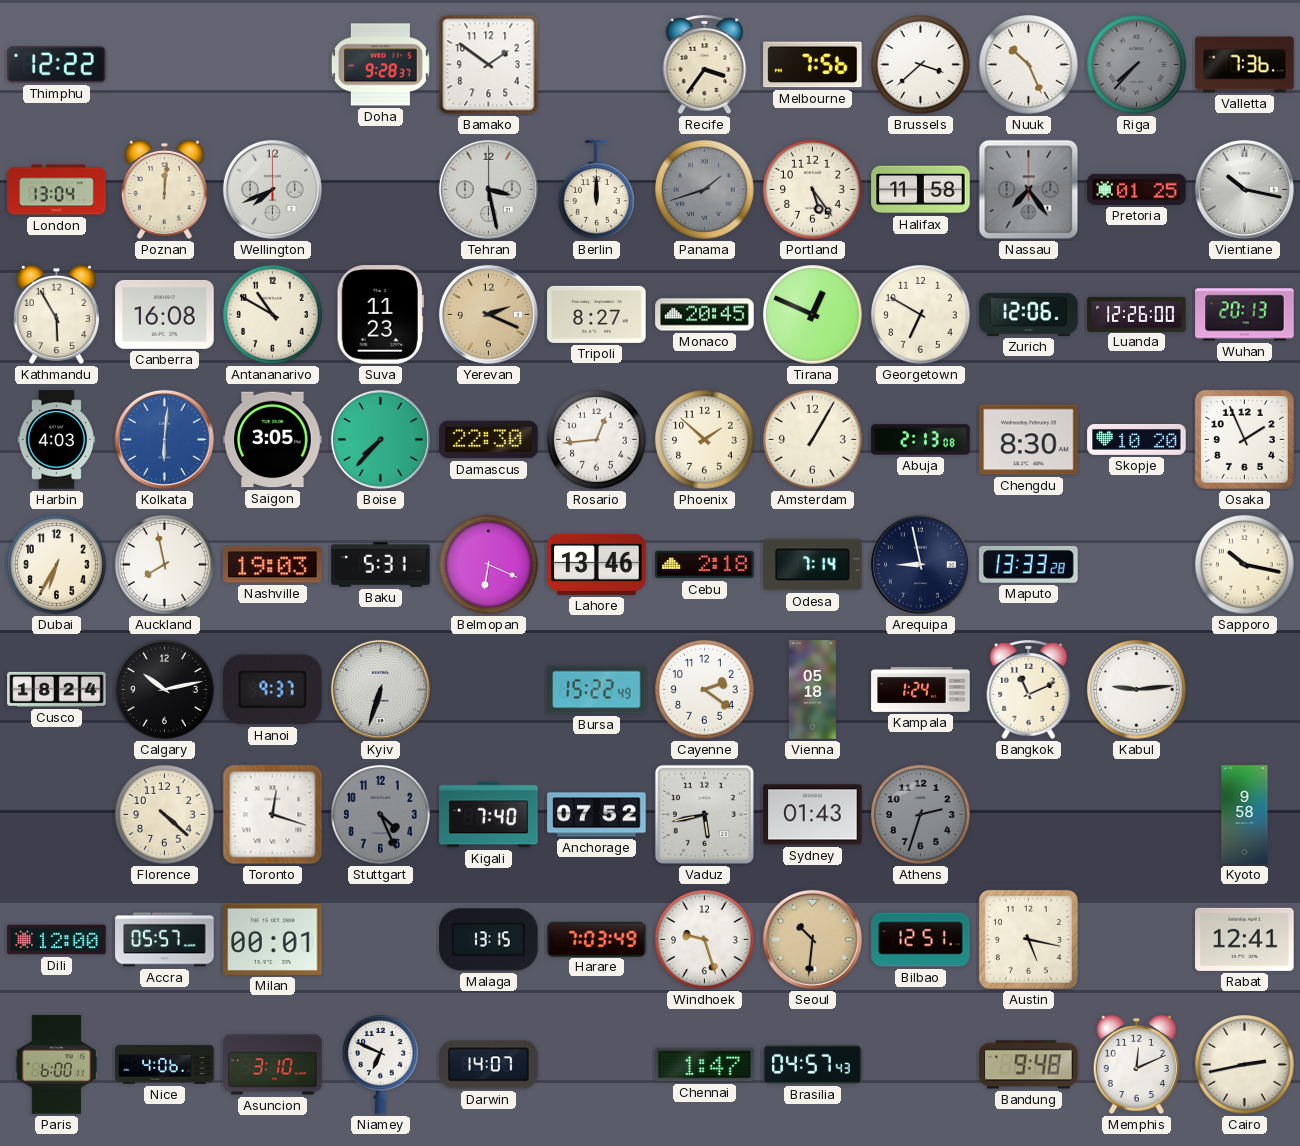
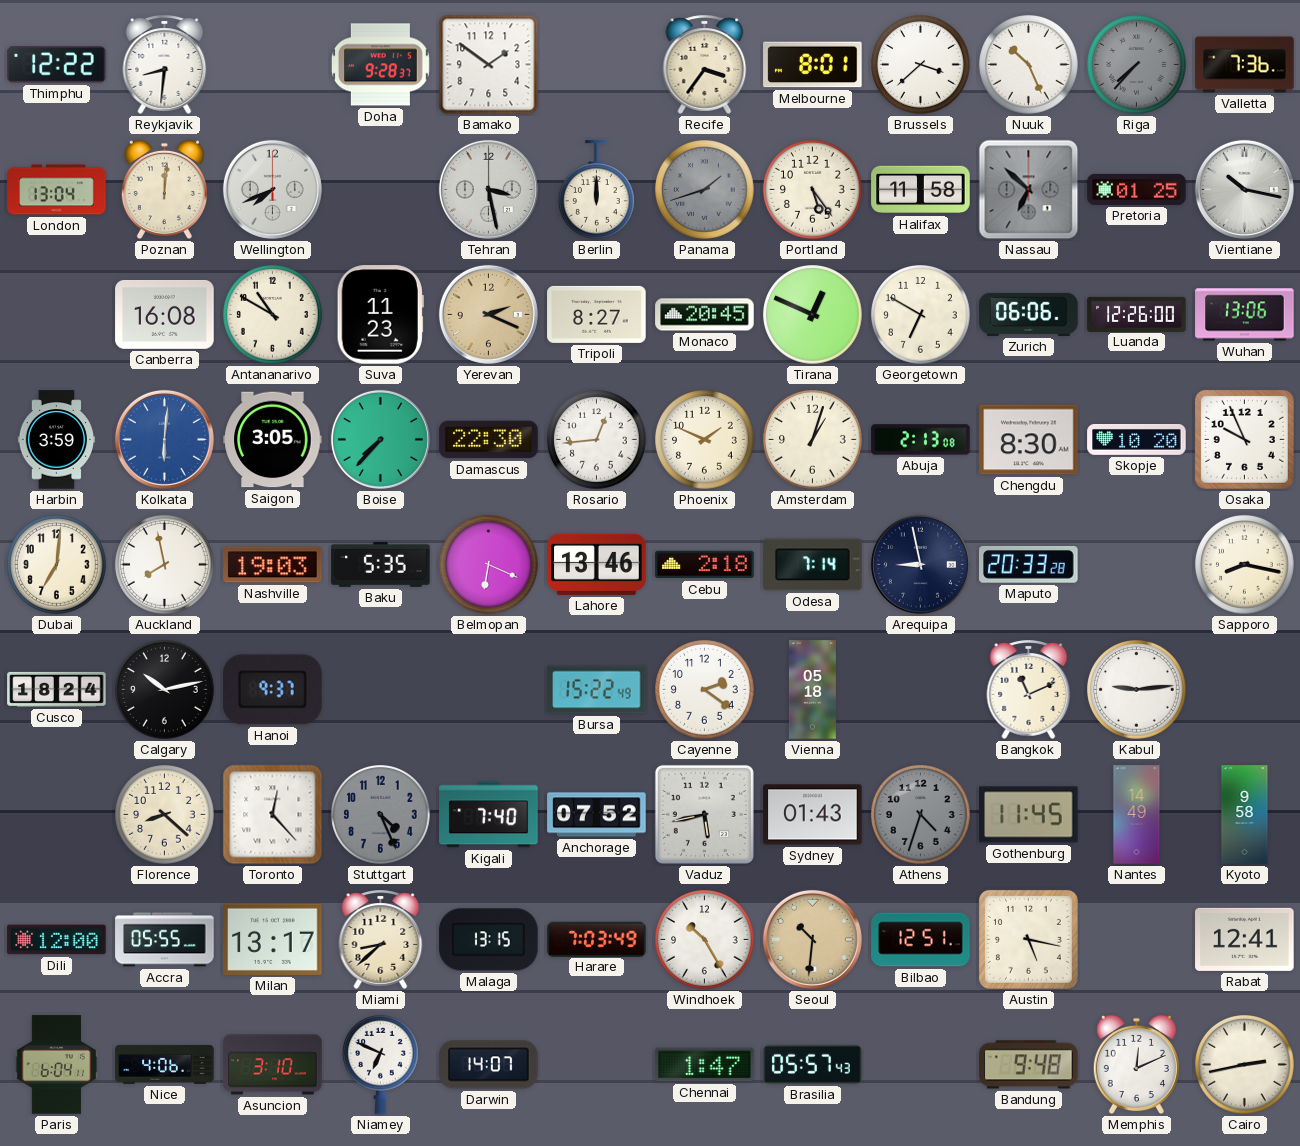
Reykjavik: none -> 8:31 (165, 64)
Melbourne: 7:56 -> 8:01 (813, 65)
Nassau: 7:24 -> 6:52 (1029, 190)
Kathmandu: 5:55 -> none (56, 315)
Zurich: 12:06 -> 06:06 (1029, 314)
Wuhan: 20:13 -> 13:06 (1245, 315)
Harbin: 4:03 -> 3:59 (57, 440)
Phoenix: 1:52 -> 1:49 (705, 440)
Amsterdam: 1:05 -> 1:03 (813, 440)
Osaka: 1:56 -> 9:56 (1244, 439)
Dubai: 6:35 -> 7:01 (57, 565)
Baku: 5:31 -> 5:35 (381, 564)
Maputo: 13:33 -> 20:33 (1029, 565)
Sapporo: 10:17 -> 8:17 (1245, 565)
Kyiv: 6:33 -> none (380, 689)
Kampala: 1:24 -> none (921, 689)
Florence: 4:22 -> 8:22 (165, 815)
Toronto: 12:18 -> 12:23 (273, 815)
Athens: 2:33 -> 4:33 (921, 815)
Gothenburg: none -> 11:45 (1029, 815)
Nantes: none -> 14:49 (1137, 815)
Accra: 05:57 -> 05:55 (165, 940)
Milan: 00:01 -> 13:17 (273, 939)
Miami: none -> 8:38 (381, 939)
Windhoek: 9:27 -> 10:25 (705, 940)
Paris: 6:00 -> 6:04 (57, 1065)
Brasilia: 04:57 -> 05:57 (813, 1064)
